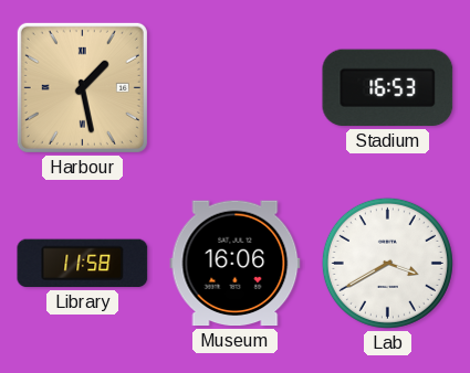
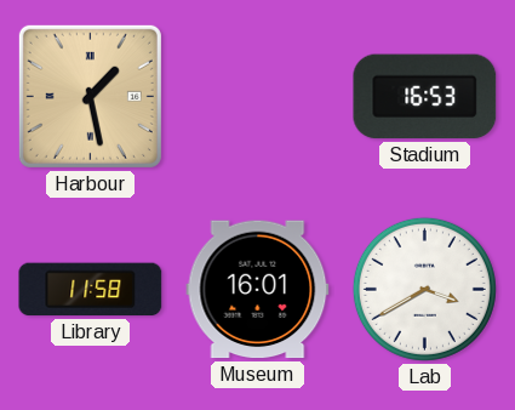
Museum: 16:06 -> 16:01 (258, 290)
